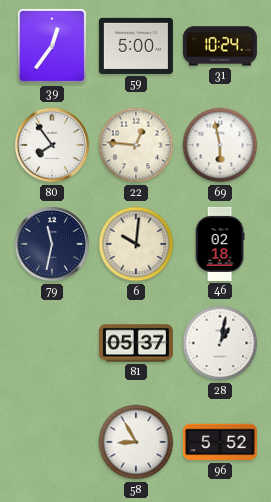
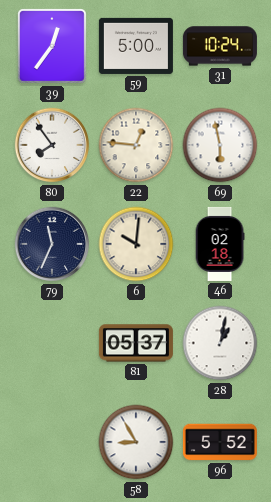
79: 11:32 -> 11:34 (52, 244)
